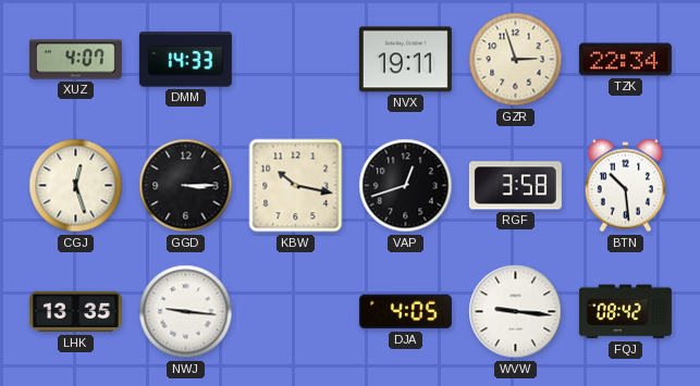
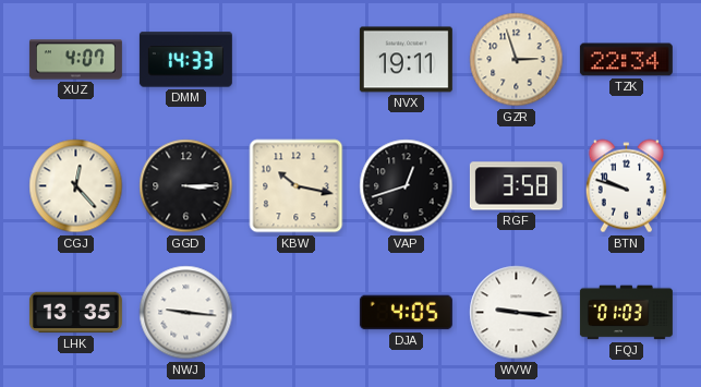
CGJ: 12:27 -> 12:23 (76, 186)
BTN: 10:29 -> 9:48 (626, 186)
FQJ: 08:42 -> 01:03 (626, 313)
